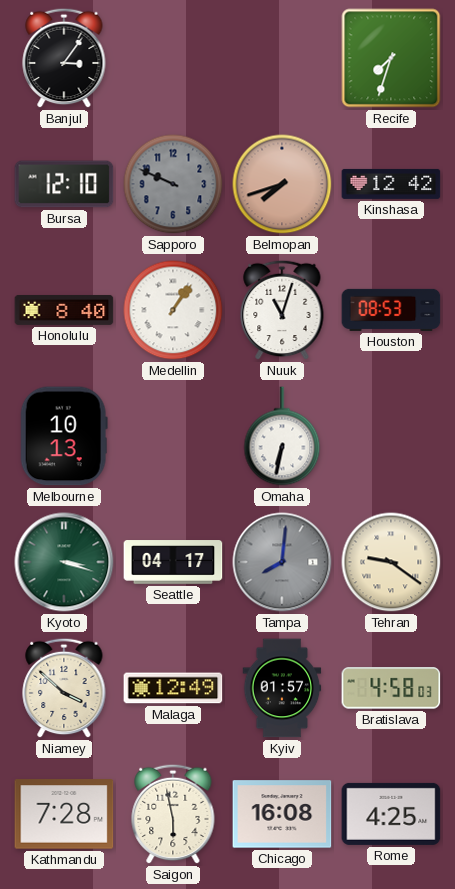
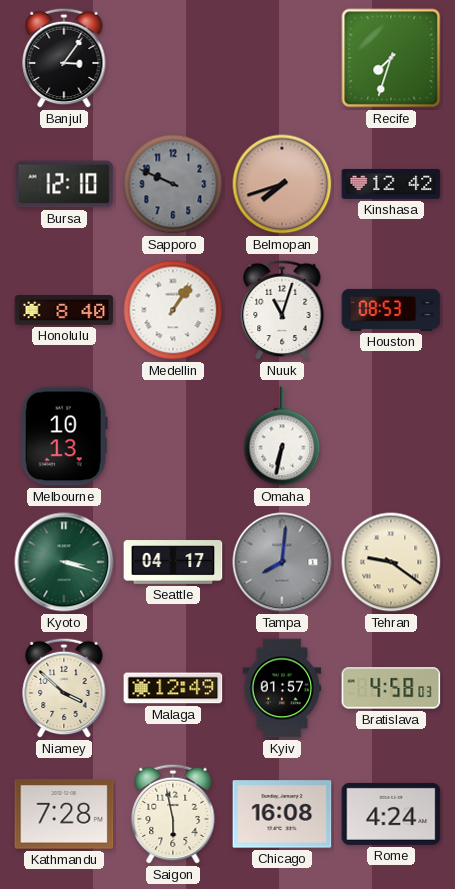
Rome: 4:25 -> 4:24 (391, 814)
